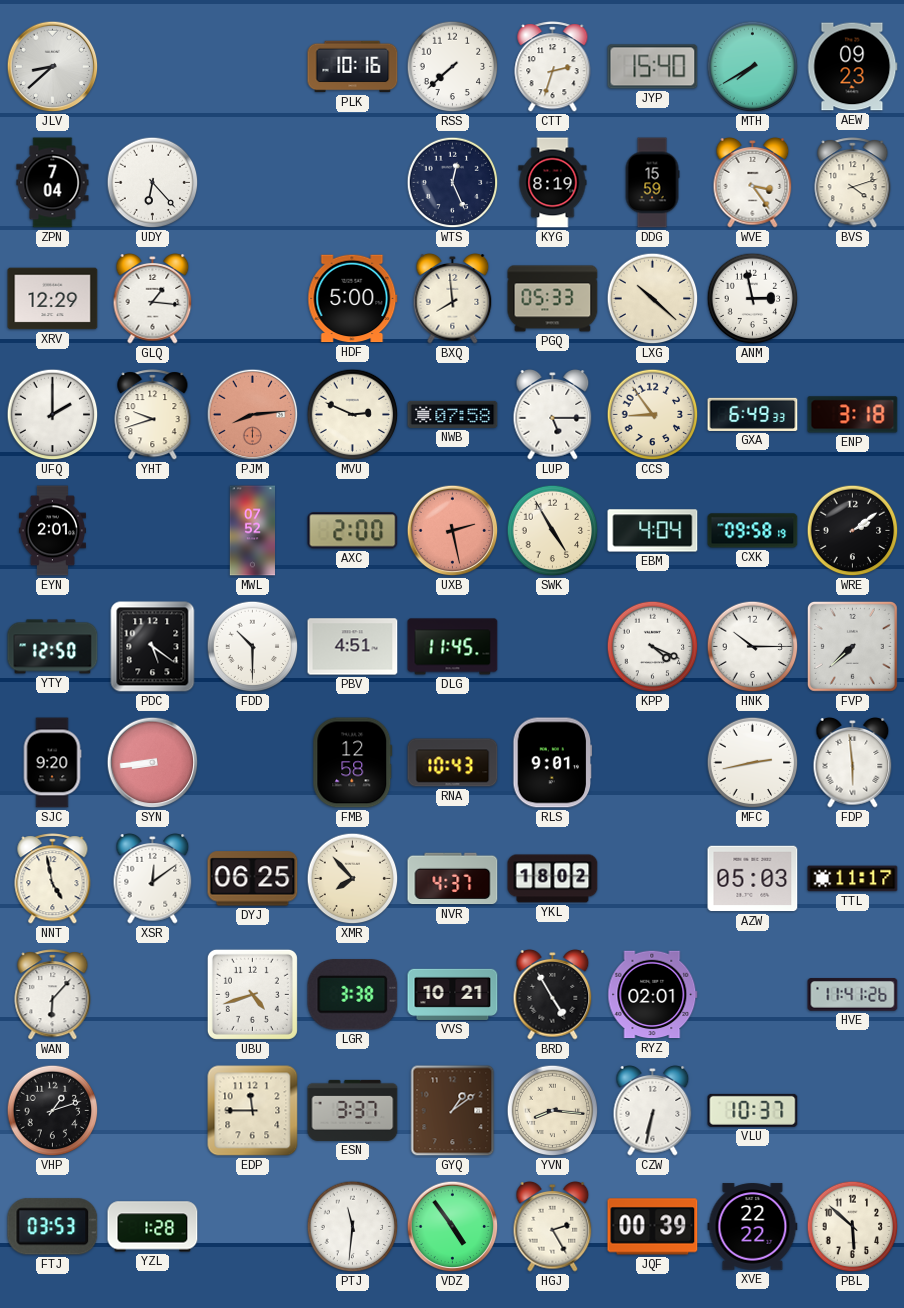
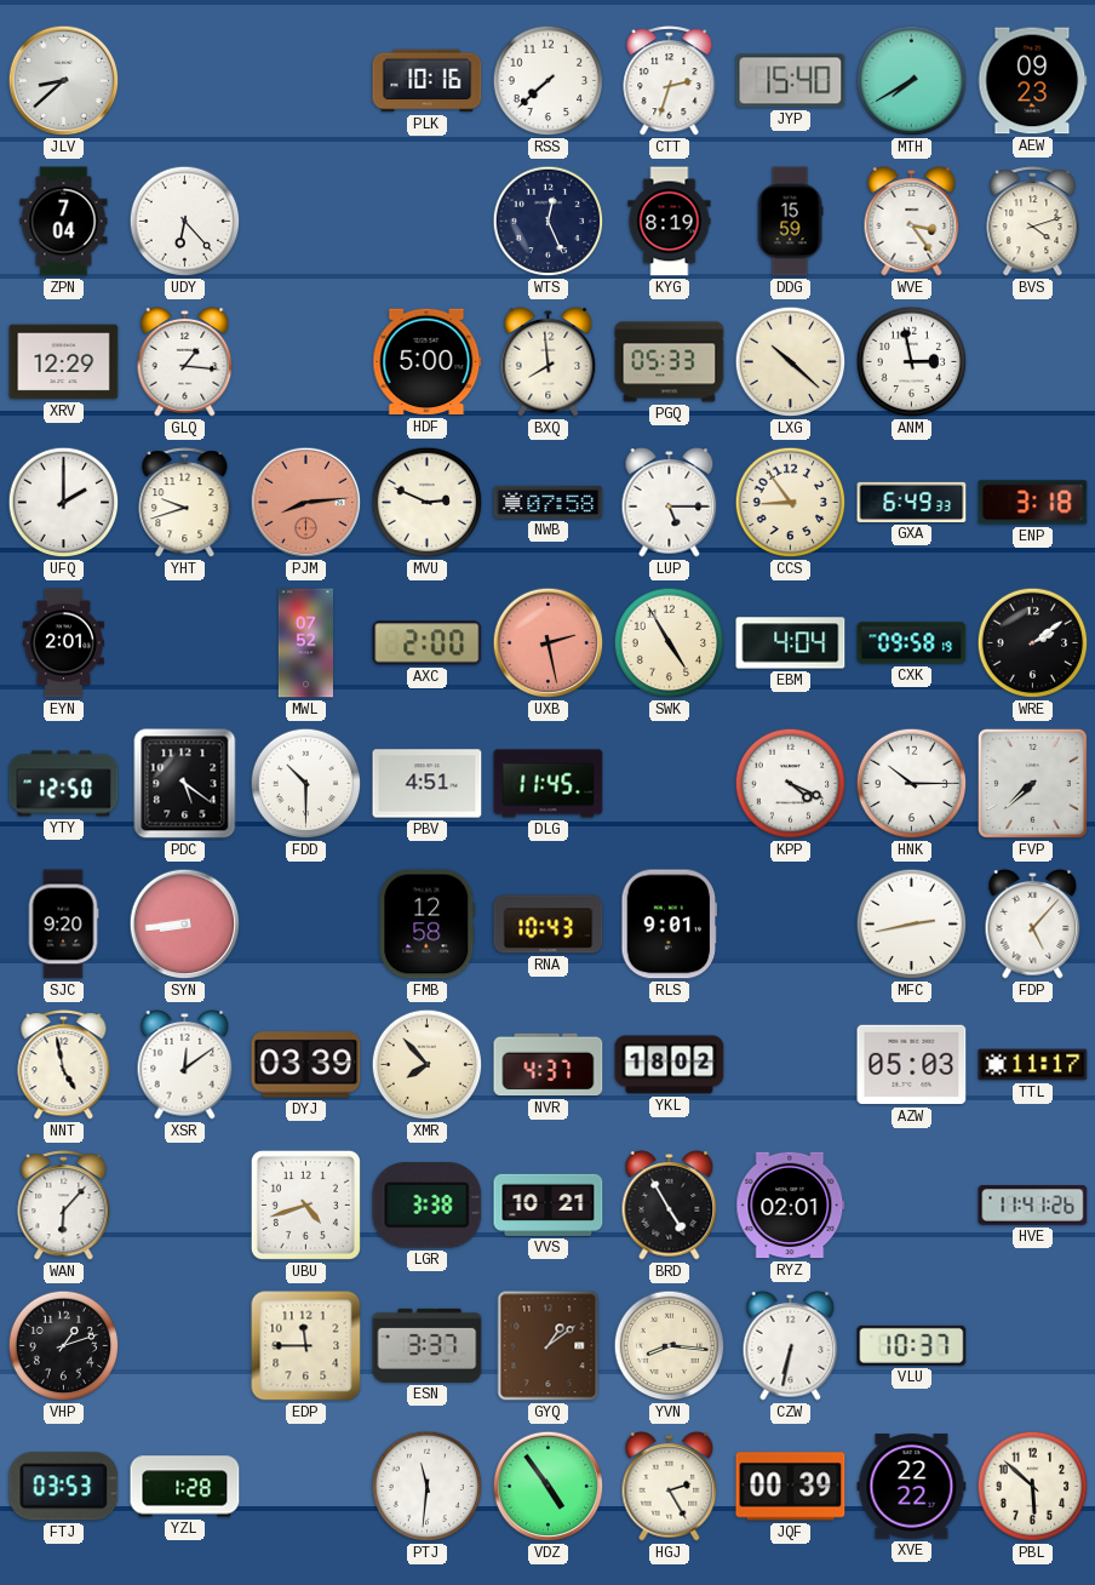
FDP: 5:59 -> 5:07 (1033, 925)
DYJ: 06:25 -> 03:39 (306, 1065)
